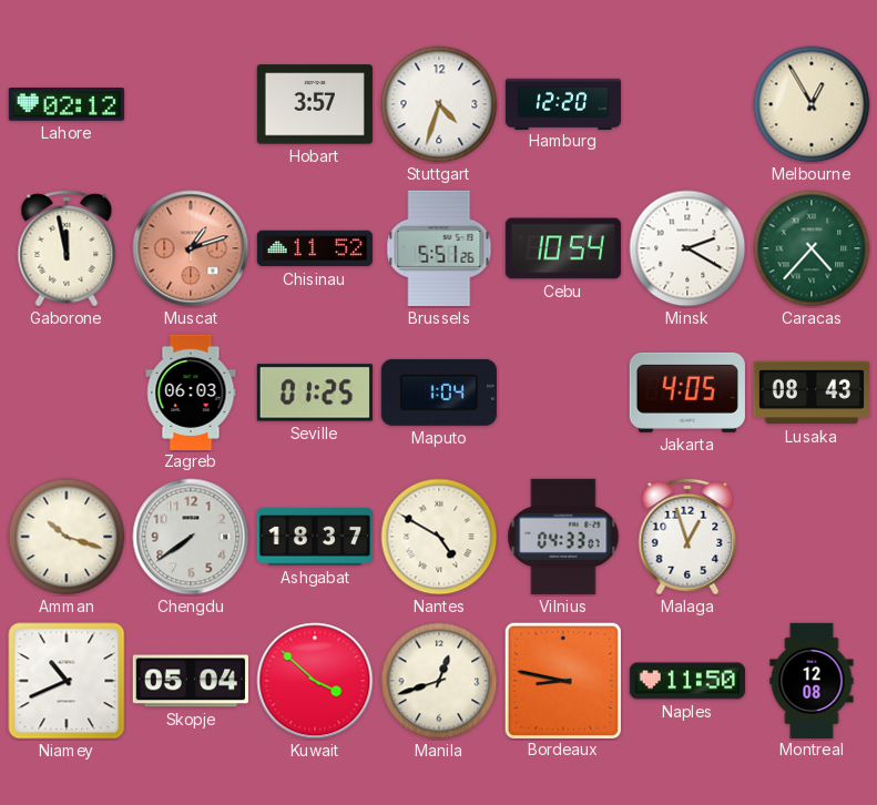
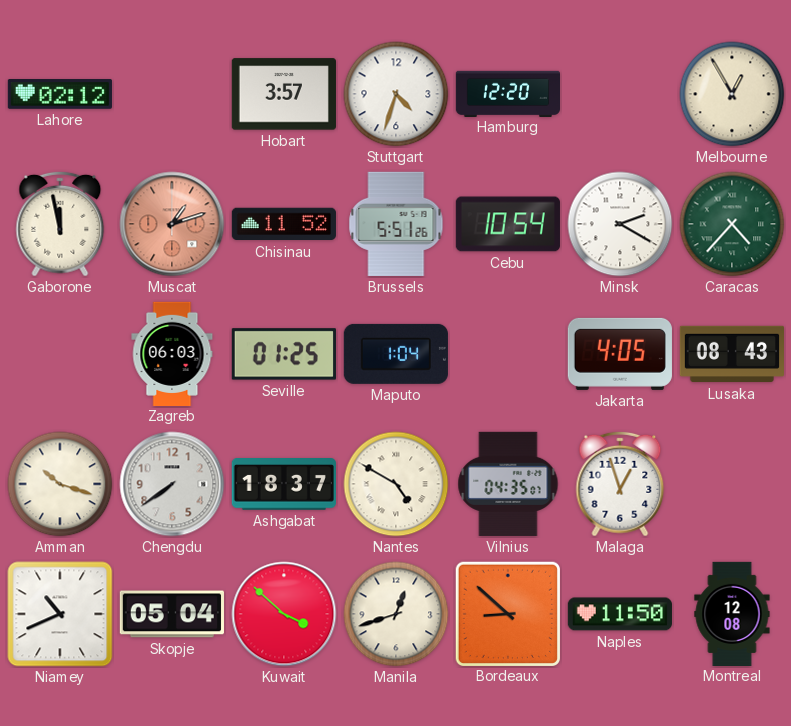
Vilnius: 04:33 -> 04:35 (508, 484)
Bordeaux: 8:47 -> 8:52 (507, 613)
